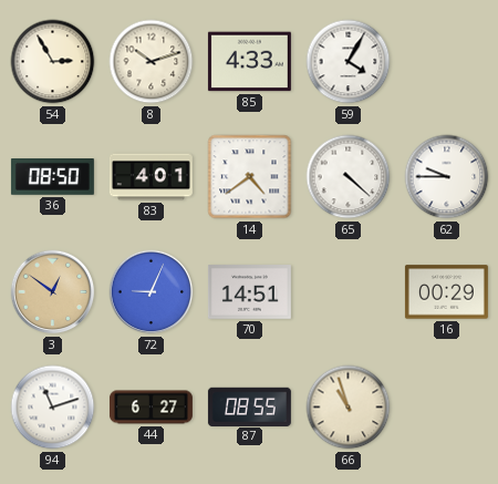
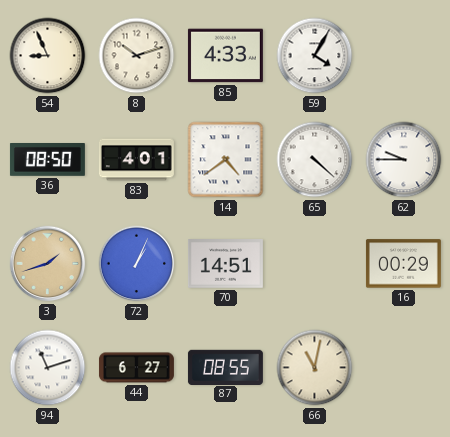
54: 2:55 -> 8:56 (48, 56)
3: 12:51 -> 1:42 (48, 264)
72: 9:04 -> 1:04 (137, 264)
66: 10:57 -> 11:02 (315, 368)
